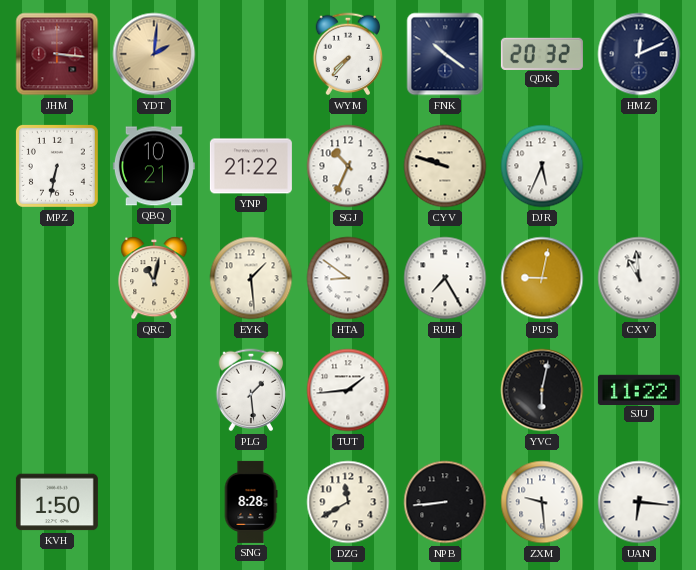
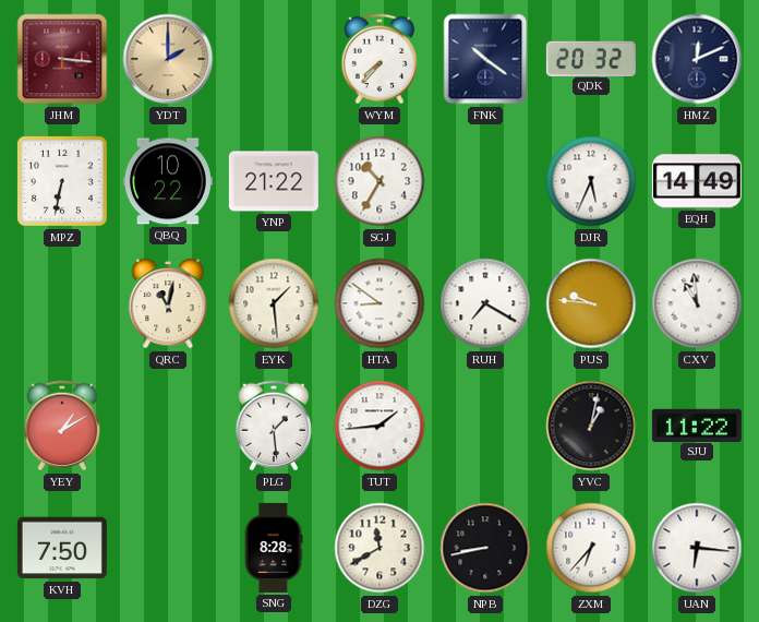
YDT: 2:01 -> 2:00 (168, 59)
QBQ: 10:21 -> 10:22 (168, 181)
SGJ: 10:34 -> 10:35 (379, 181)
CYV: 9:48 -> none (445, 166)
EQH: none -> 14:49 (697, 181)
RUH: 7:25 -> 7:20 (485, 303)
PUS: 9:02 -> 9:46 (591, 303)
YEY: none -> 1:10 (62, 426)
YVC: 6:02 -> 1:02 (591, 426)
KVH: 1:50 -> 7:50 (62, 548)
NPB: 8:44 -> 8:43 (485, 548)
ZXM: 9:29 -> 6:37 (591, 548)
